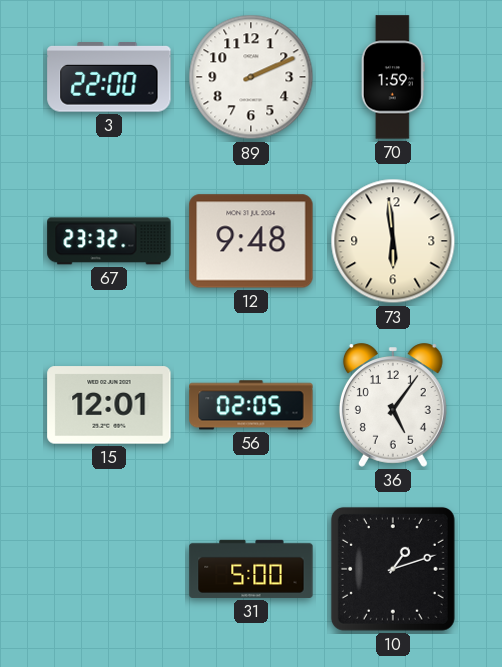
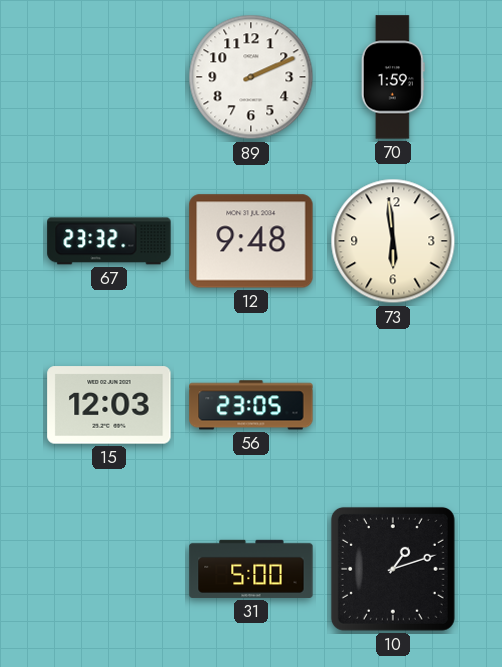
3: 22:00 -> none (109, 77)
15: 12:01 -> 12:03 (109, 405)
56: 02:05 -> 23:05 (251, 405)
36: 5:06 -> none (393, 405)
